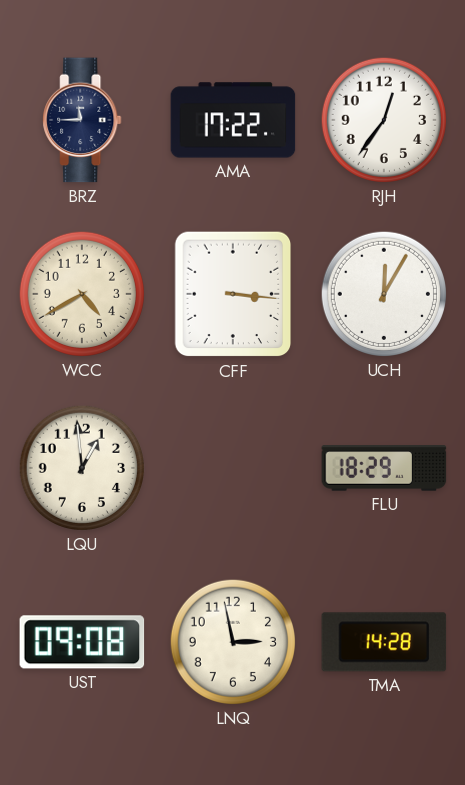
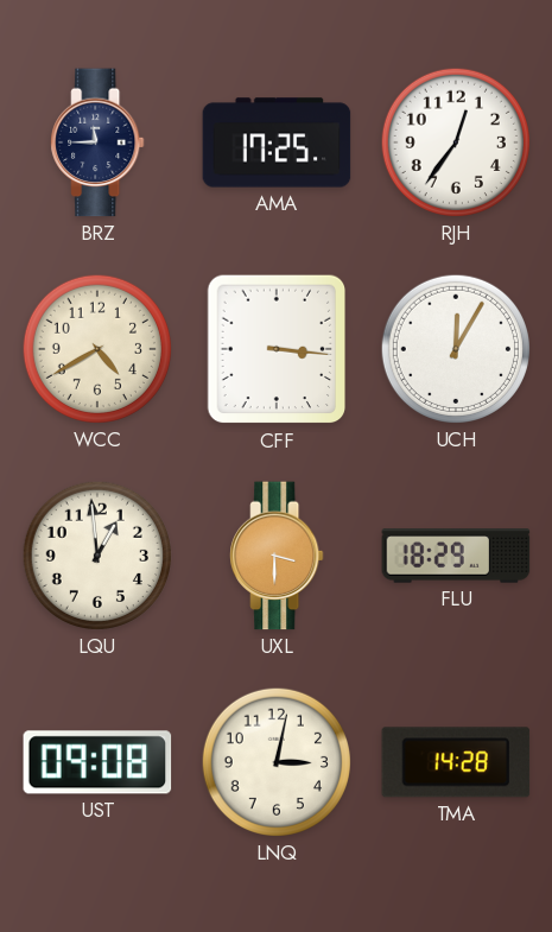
AMA: 17:22 -> 17:25 (277, 142)
UXL: none -> 3:30 (277, 556)
LNQ: 2:58 -> 3:02 (277, 762)
